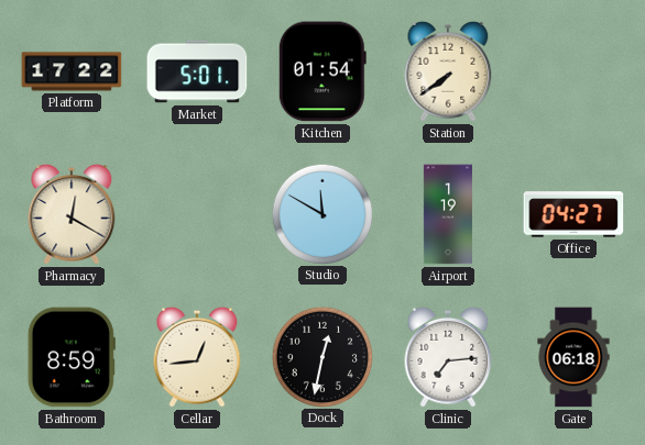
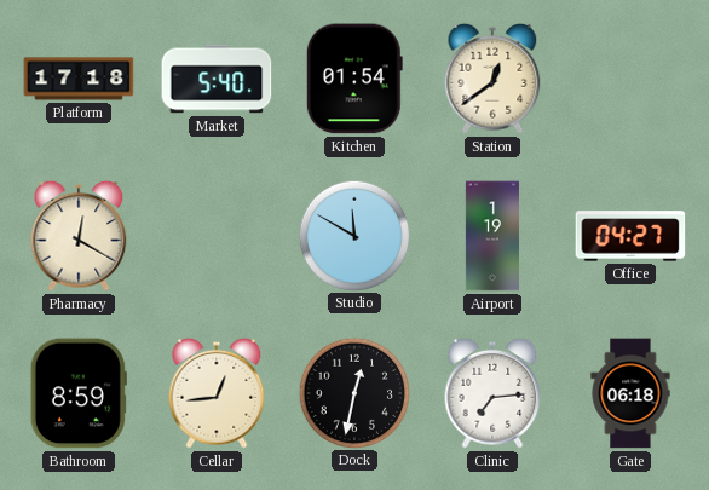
Platform: 17:22 -> 17:18 (79, 79)
Market: 5:01 -> 5:40 (217, 79)
Station: 7:39 -> 12:39 (492, 79)
